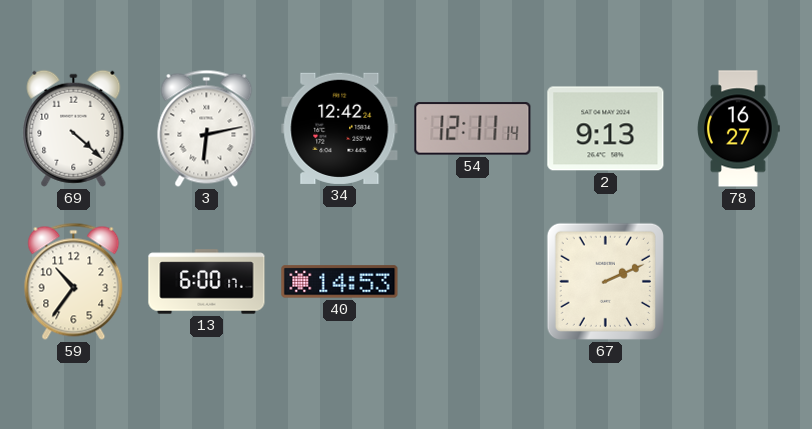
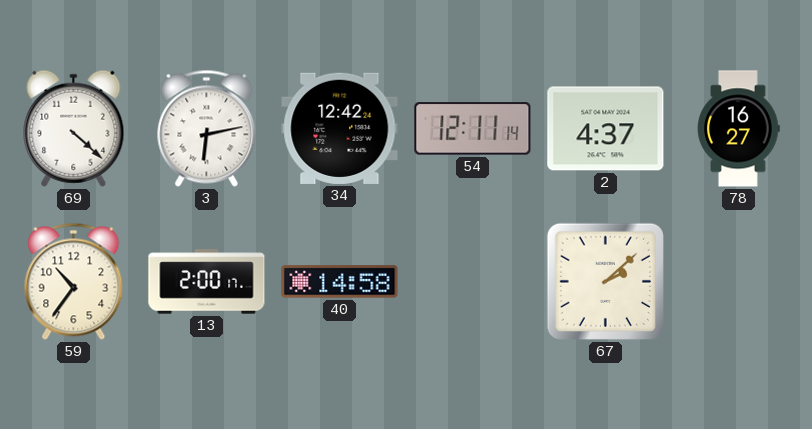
2: 9:13 -> 4:37 (606, 129)
13: 6:00 -> 2:00 (207, 282)
40: 14:53 -> 14:58 (340, 282)
67: 2:11 -> 2:08 (605, 281)
